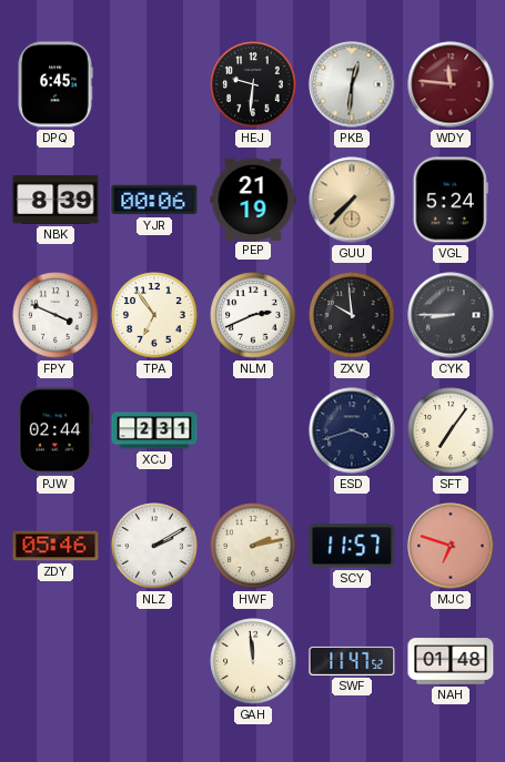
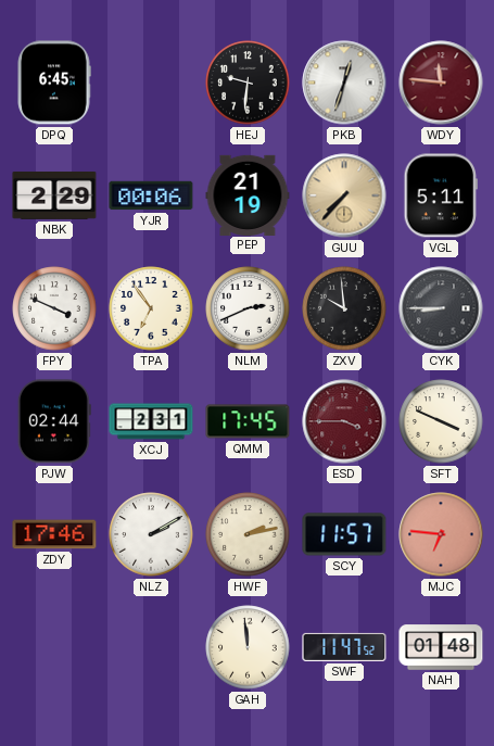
PKB: 12:31 -> 12:33 (344, 83)
NBK: 8:39 -> 2:29 (54, 195)
VGL: 5:24 -> 5:11 (441, 195)
QMM: none -> 17:45 (248, 421)
ESD: 3:42 -> 3:45 (344, 421)
ESD dial: navy -> burgundy (344, 421)
SFT: 7:06 -> 3:49 (441, 421)
ZDY: 05:46 -> 17:46 (54, 534)
MJC: 6:48 -> 6:46 (441, 534)
